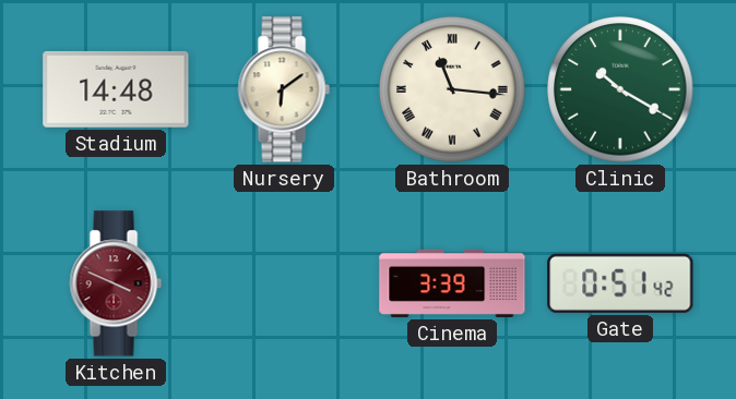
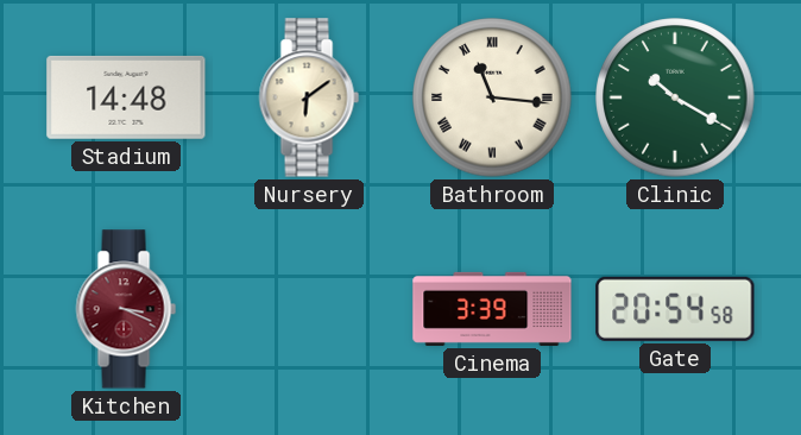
Kitchen: 3:49 -> 3:19 (126, 309)
Gate: 0:51 -> 20:54 (675, 309)
